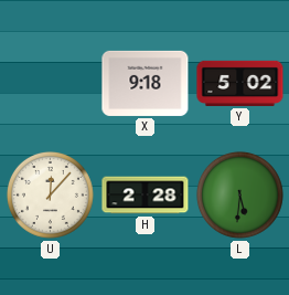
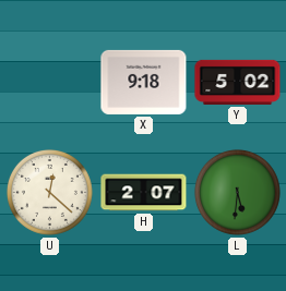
U: 12:07 -> 12:22 (49, 192)
H: 2:28 -> 2:07 (144, 193)
